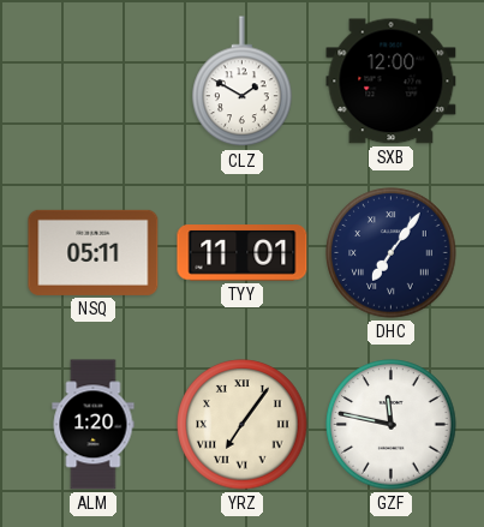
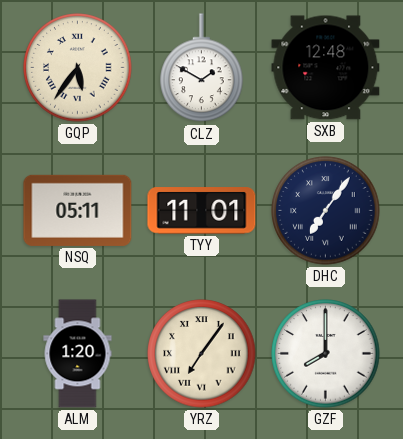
GQP: none -> 5:36 (78, 68)
SXB: 12:00 -> 12:48 (326, 68)
GZF: 11:47 -> 8:00 (326, 354)
